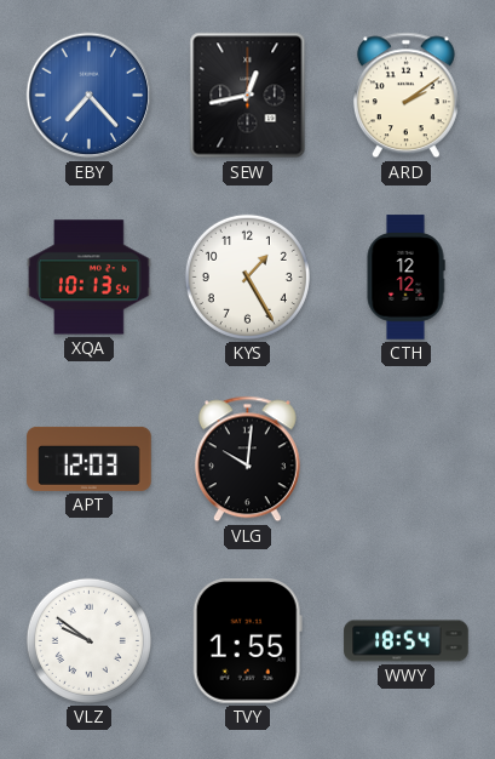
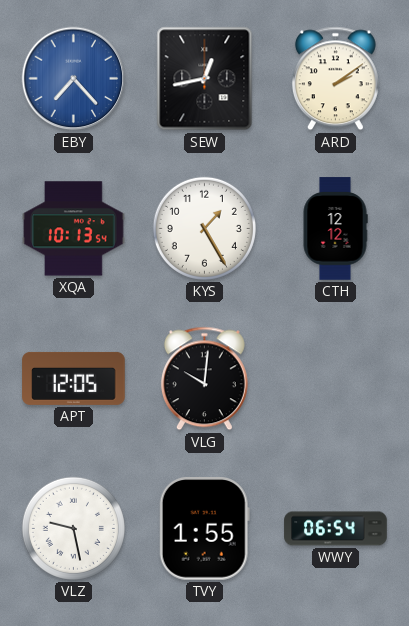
APT: 12:03 -> 12:05 (74, 378)
VLZ: 9:51 -> 9:28 (73, 528)
WWY: 18:54 -> 06:54 (336, 529)
